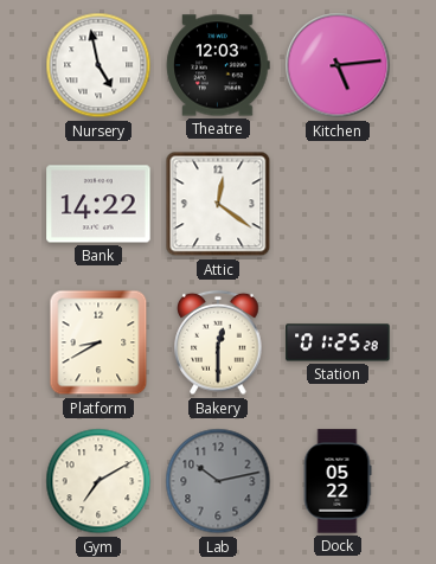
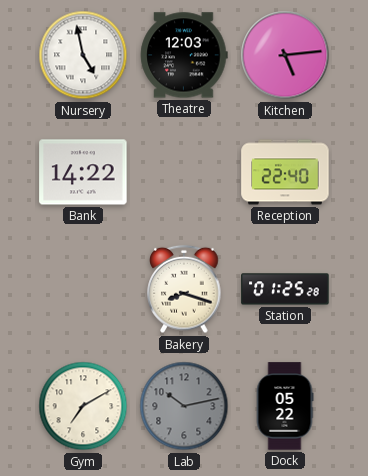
Attic: 12:21 -> none (218, 204)
Reception: none -> 22:40 (285, 172)
Platform: 8:40 -> none (98, 342)
Bakery: 12:30 -> 8:18 (184, 289)
